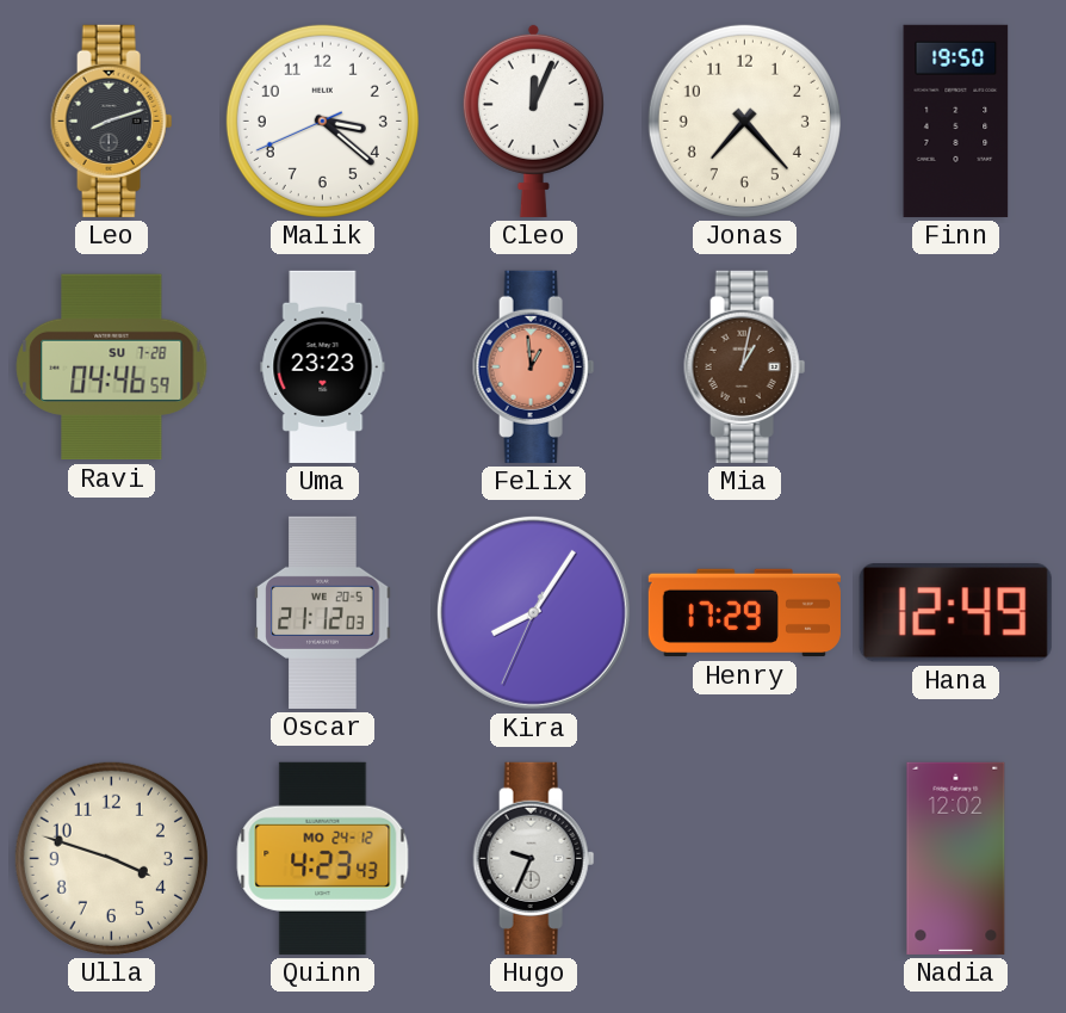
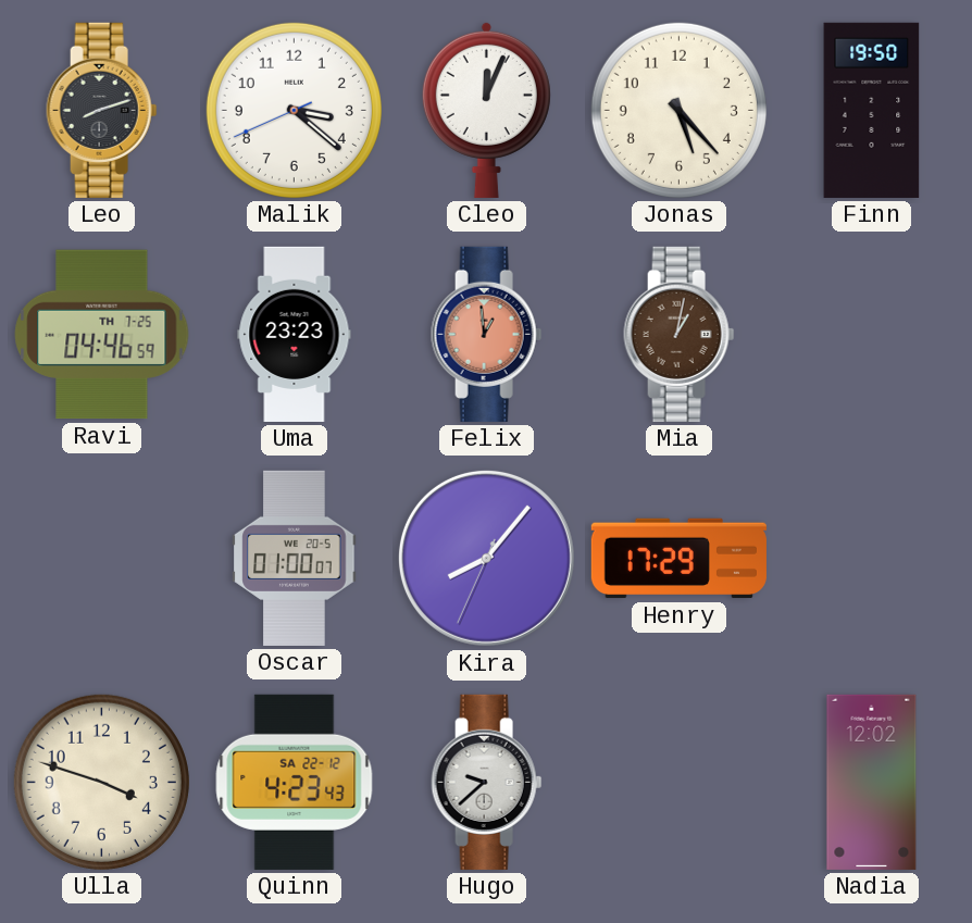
Jonas: 7:23 -> 5:23 (678, 110)
Ravi date: SU 7-28 -> TH 7-25 (102, 335)
Oscar: 21:12 -> 01:00 (295, 558)
Kira: 8:05 -> 8:06 (486, 558)
Hana: 12:49 -> none (955, 613)
Quinn date: MO 24-12 -> SA 22-12 (295, 782)
Hugo: 9:34 -> 9:38 (487, 782)
